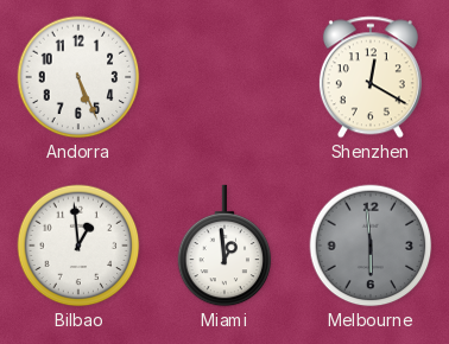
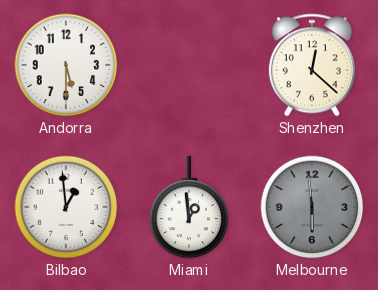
Andorra: 5:26 -> 5:30 (66, 65)
Shenzhen: 12:20 -> 12:22 (312, 65)
